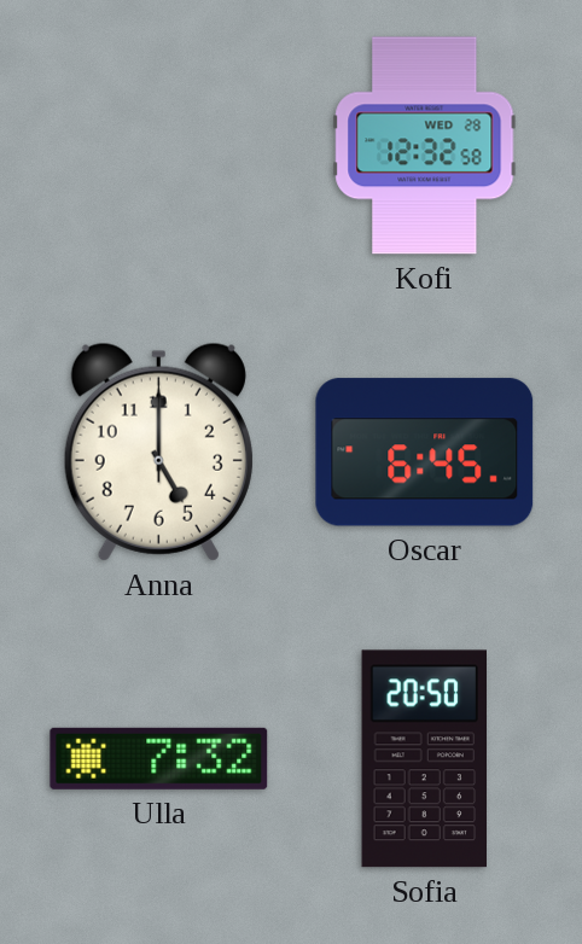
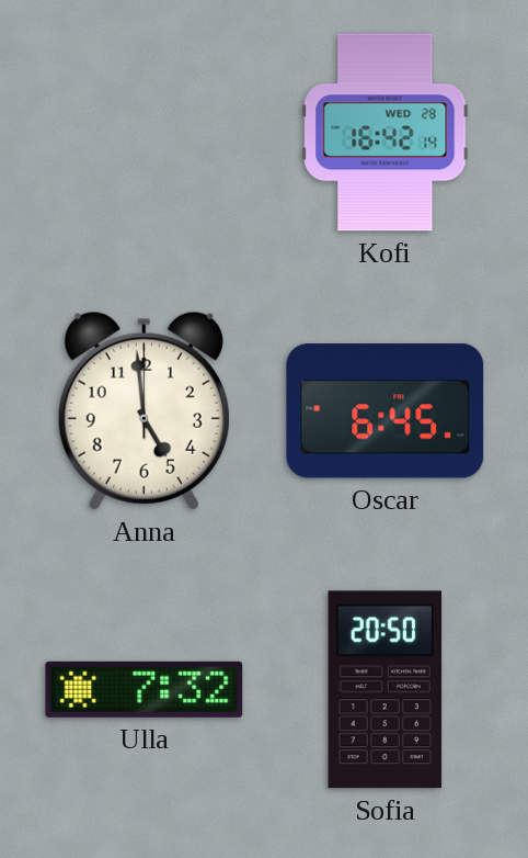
Kofi: 12:32 -> 16:42 (386, 133)
Anna: 5:00 -> 4:59 (144, 410)
